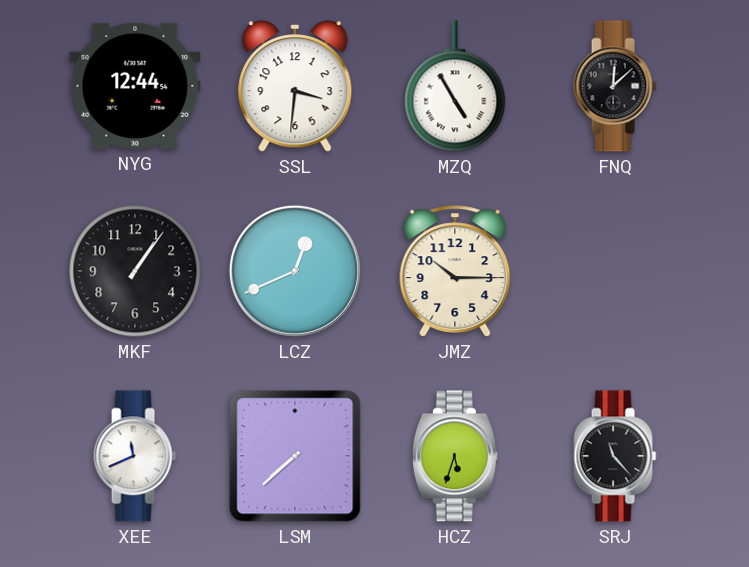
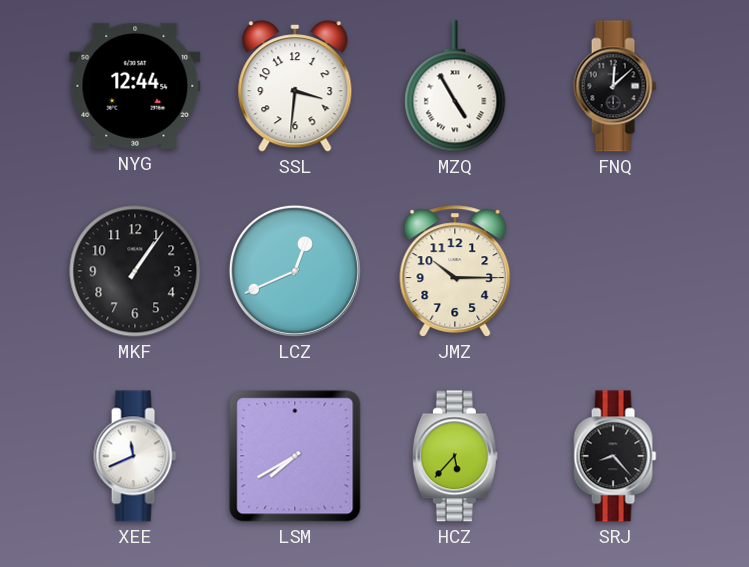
LSM: 7:38 -> 7:40 (295, 456)
HCZ: 5:33 -> 5:37 (455, 456)
SRJ: 11:23 -> 8:23 (615, 456)
